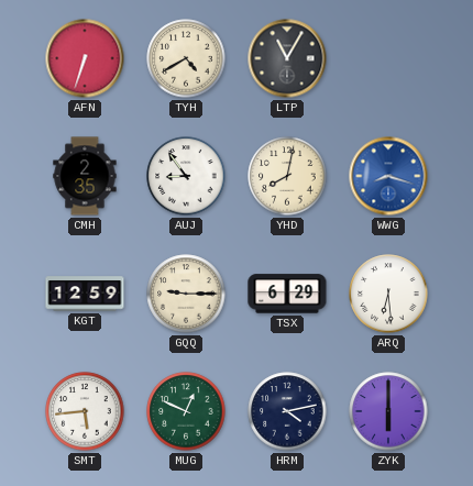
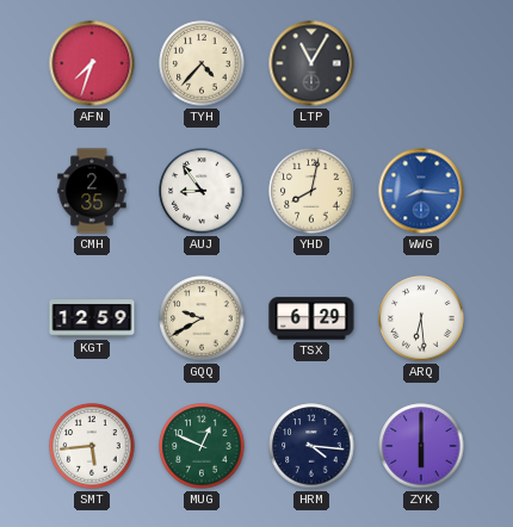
AFN: 6:33 -> 7:33 (92, 63)
TYH: 4:40 -> 4:37 (202, 63)
WWG: 8:18 -> 8:16 (421, 191)
GQQ: 9:15 -> 9:40 (202, 318)
HRM: 4:13 -> 4:16 (311, 446)
